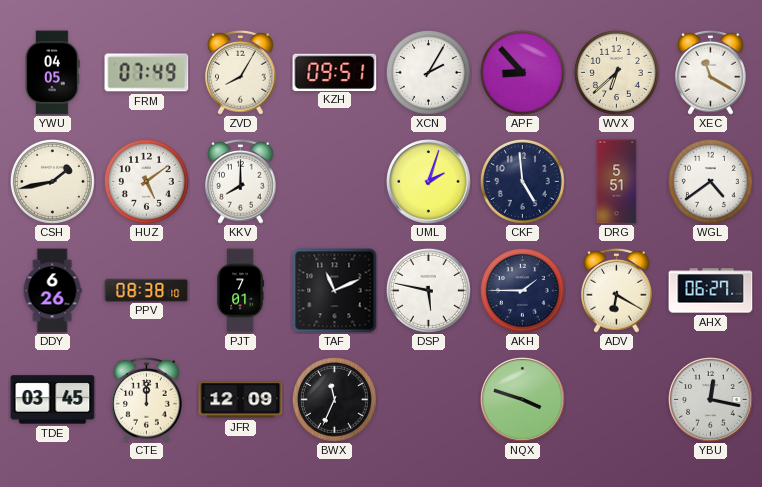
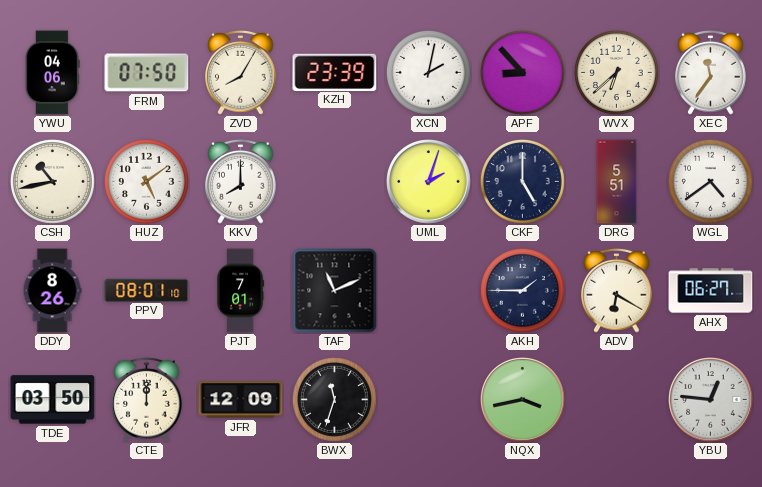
YWU: 04:05 -> 04:06 (52, 73)
FRM: 07:49 -> 07:50 (147, 73)
KZH: 09:51 -> 23:39 (335, 72)
XCN: 2:05 -> 2:02 (428, 72)
XEC: 11:20 -> 11:36 (711, 72)
CSH: 1:43 -> 10:43 (52, 181)
CKF: 4:59 -> 5:00 (522, 181)
DDY: 6:26 -> 8:26 (52, 291)
PPV: 08:38 -> 08:01 (147, 290)
DSP: 5:47 -> none (428, 290)
TDE: 03:45 -> 03:50 (53, 400)
BWX: 11:34 -> 11:33 (334, 399)
NQX: 3:48 -> 3:43 (523, 400)
YBU: 12:17 -> 12:46 (711, 400)
